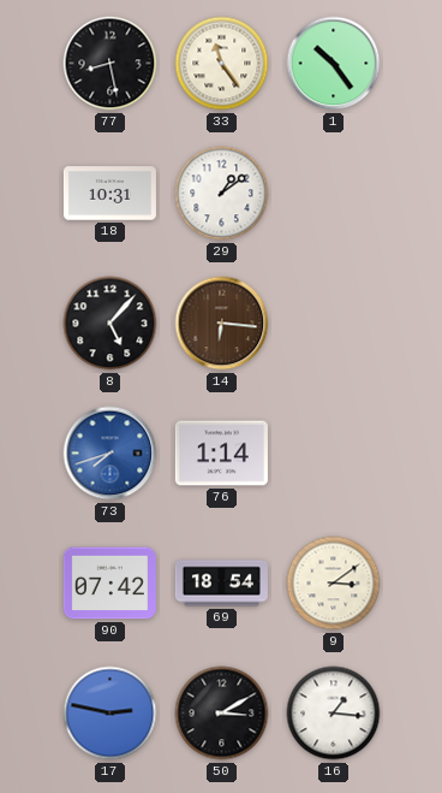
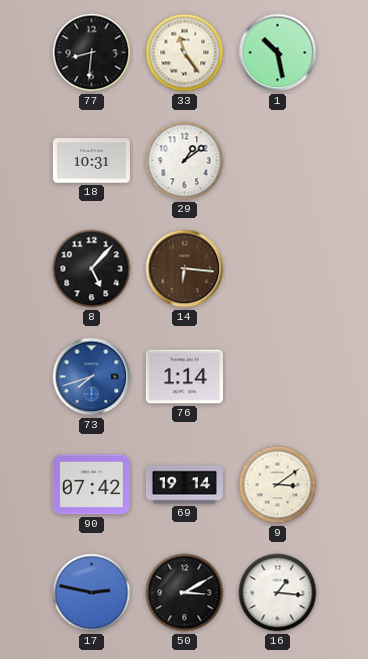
77: 8:28 -> 8:31 (92, 53)
1: 10:24 -> 10:28 (278, 53)
69: 18:54 -> 19:14 (184, 485)
